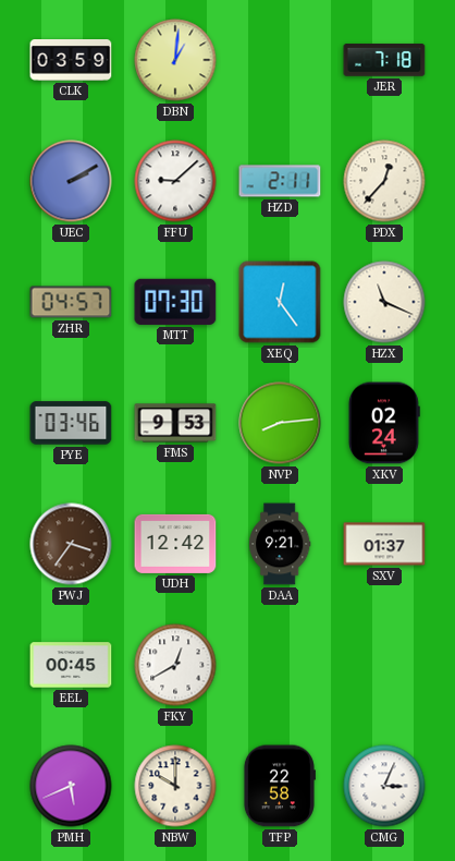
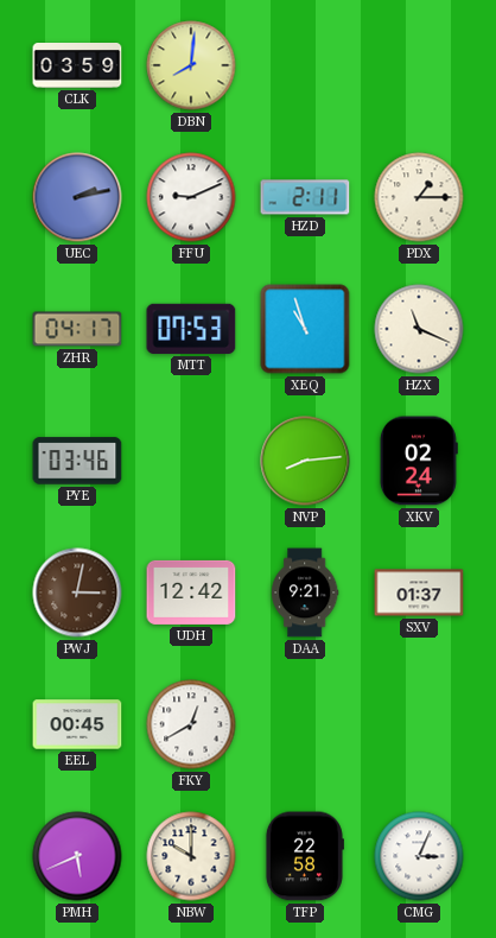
DBN: 1:01 -> 8:01 (191, 65)
JER: 7:18 -> none (384, 60)
UEC: 2:10 -> 2:13 (77, 197)
FFU: 9:08 -> 9:11 (191, 197)
PDX: 12:37 -> 1:15 (419, 197)
ZHR: 04:57 -> 04:17 (77, 329)
MTT: 07:30 -> 07:53 (191, 329)
XEQ: 12:24 -> 10:57 (305, 329)
FMS: 9:53 -> none (175, 423)
PWJ: 3:36 -> 3:02 (77, 592)
